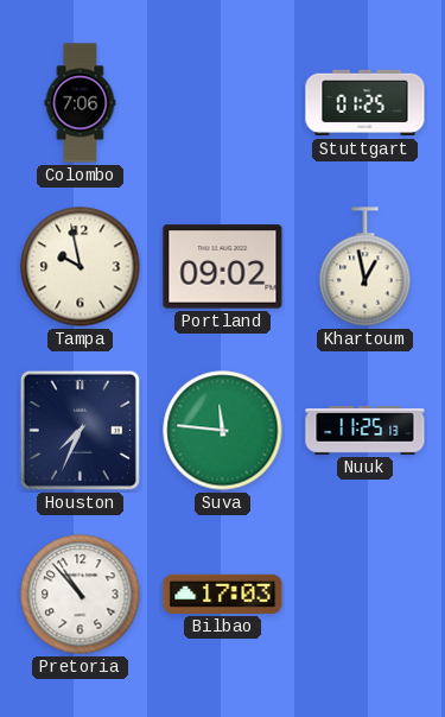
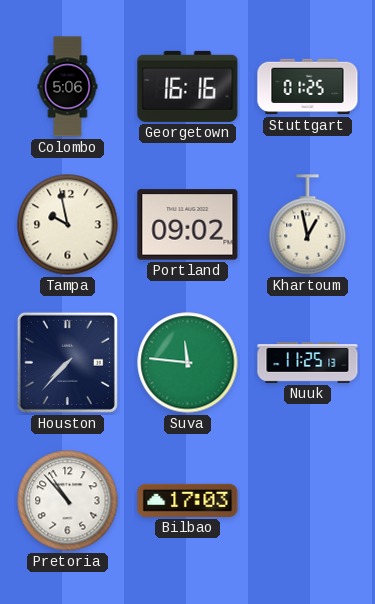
Colombo: 7:06 -> 5:06 (68, 87)
Georgetown: none -> 16:16 (188, 86)
Houston: 7:34 -> 7:37 (67, 362)
